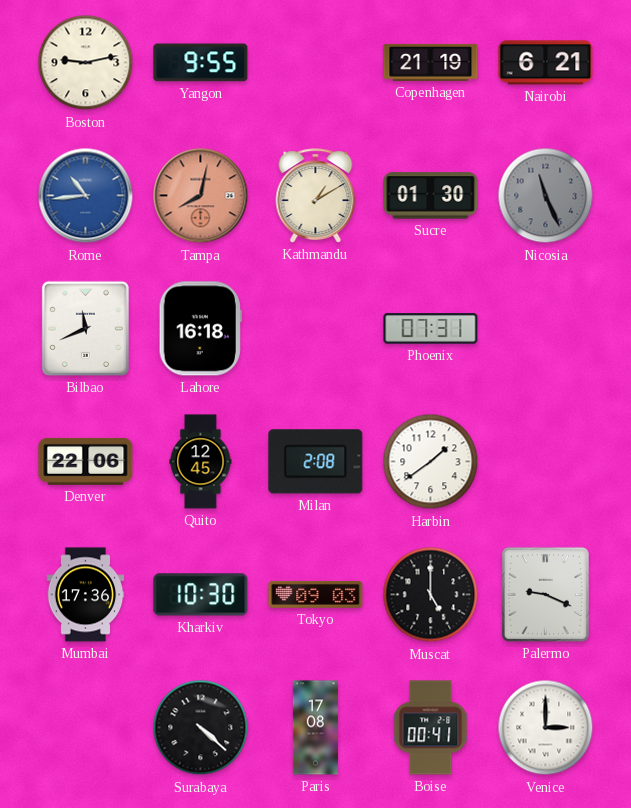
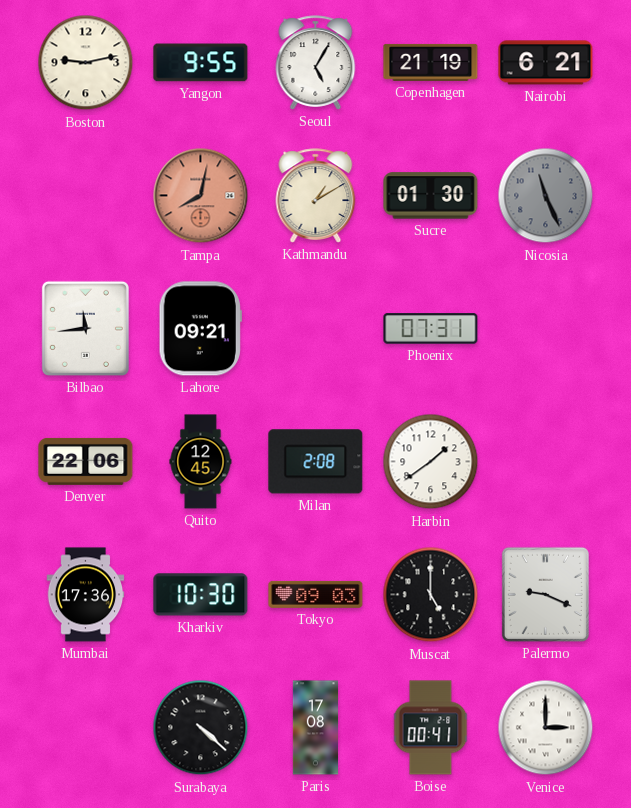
Seoul: none -> 5:05 (316, 63)
Rome: 10:44 -> none (86, 196)
Bilbao: 11:41 -> 11:44 (85, 328)
Lahore: 16:18 -> 09:21 (200, 329)
